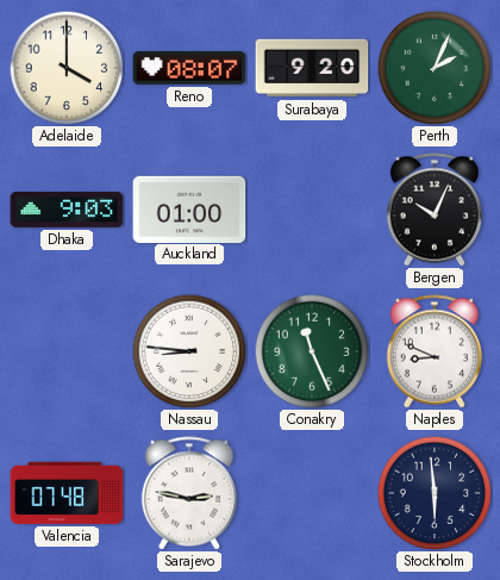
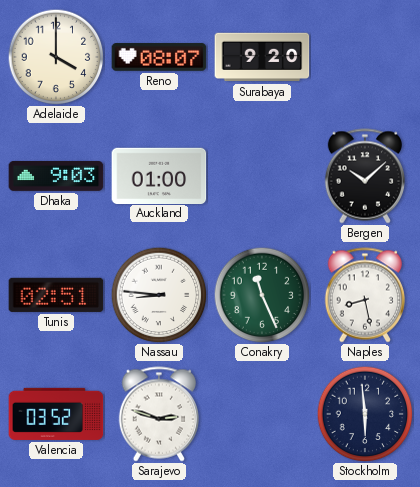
Perth: 2:04 -> none (435, 68)
Bergen: 10:04 -> 10:08 (364, 176)
Tunis: none -> 02:51 (56, 295)
Naples: 8:49 -> 8:28 (364, 295)
Valencia: 07:48 -> 03:52 (56, 414)
Sarajevo: 2:47 -> 2:48 (158, 414)
